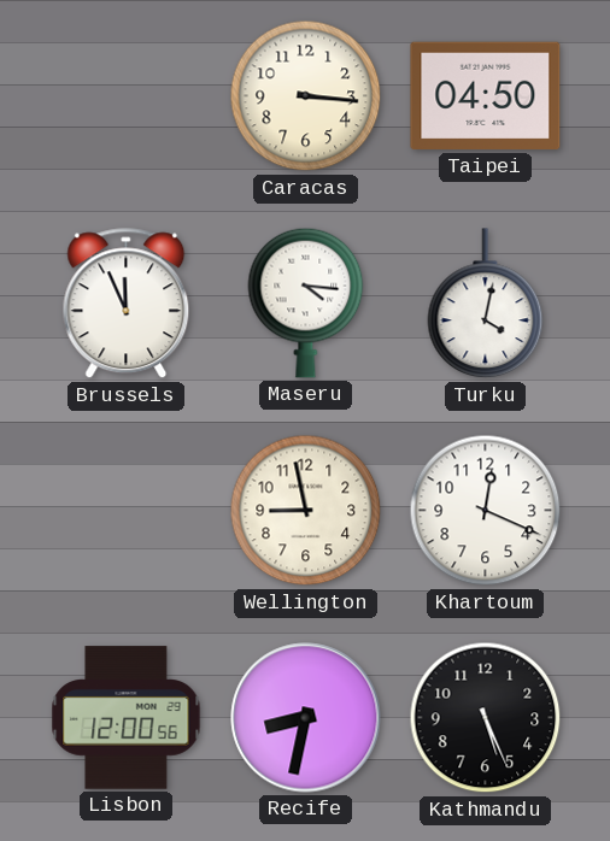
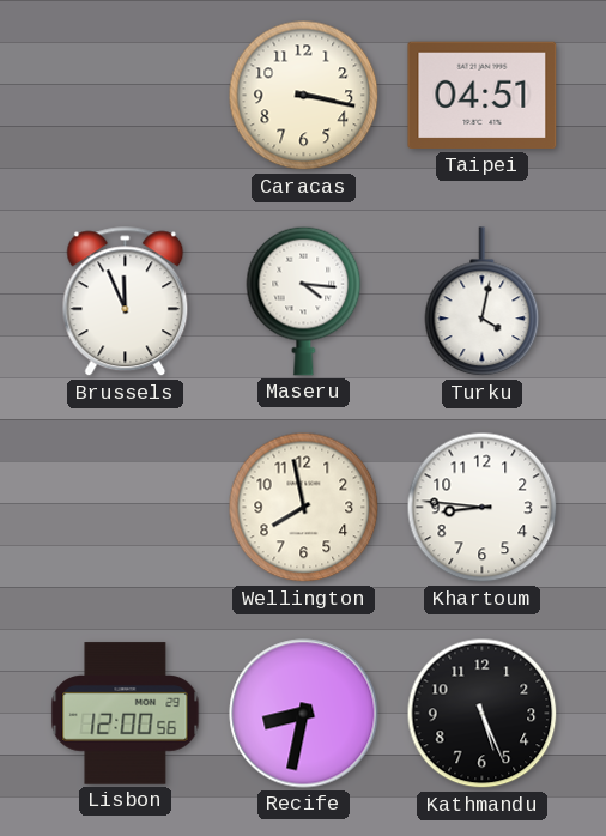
Caracas: 3:16 -> 3:17 (304, 96)
Taipei: 04:50 -> 04:51 (483, 96)
Wellington: 8:58 -> 7:58 (304, 508)
Khartoum: 12:19 -> 8:46 (483, 508)
